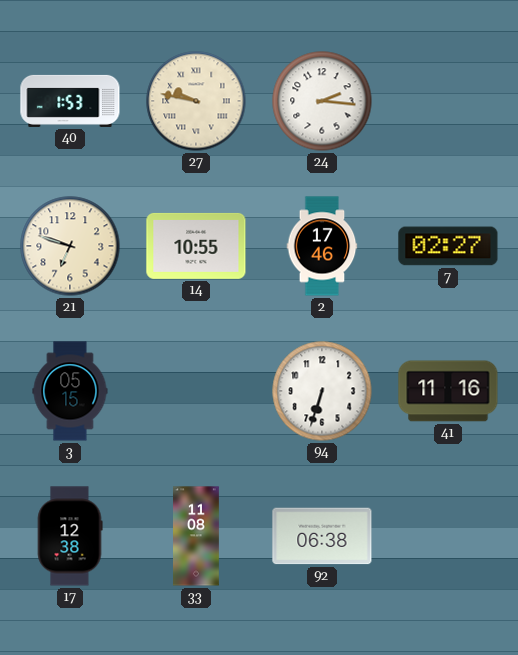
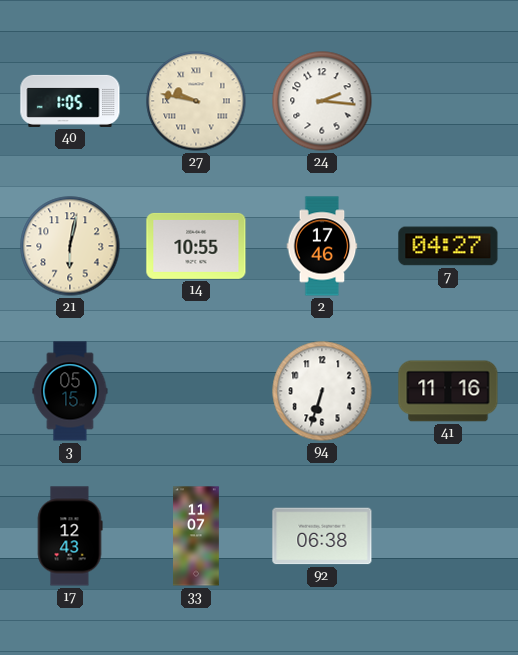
40: 1:53 -> 1:05 (70, 101)
21: 6:48 -> 6:02 (70, 246)
7: 02:27 -> 04:27 (448, 246)
17: 12:38 -> 12:43 (70, 536)
33: 11:08 -> 11:07 (197, 536)
